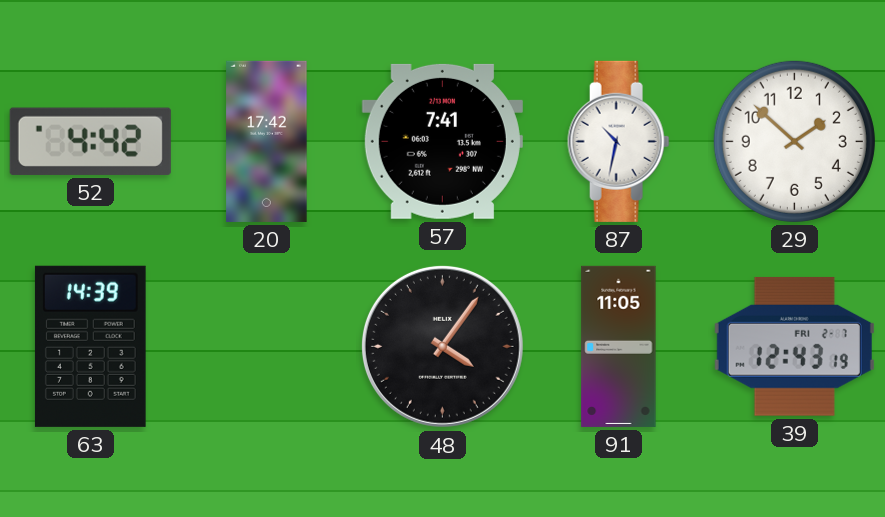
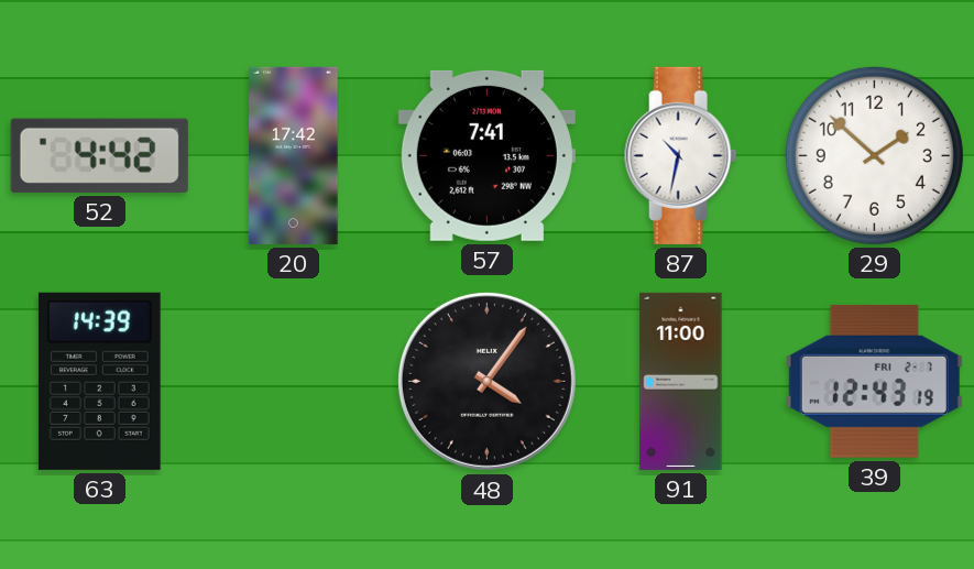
91: 11:05 -> 11:00 (681, 381)
